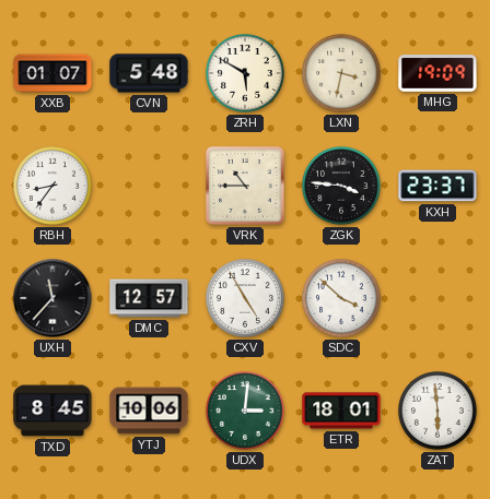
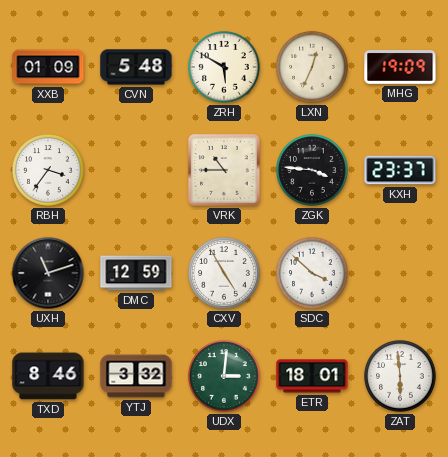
XXB: 01:07 -> 01:09 (48, 67)
LXN: 3:32 -> 12:34 (312, 67)
RBH: 8:36 -> 3:36 (48, 170)
UXH: 11:37 -> 11:12 (48, 273)
DMC: 12:57 -> 12:59 (136, 273)
TXD: 8:45 -> 8:46 (48, 376)
YTJ: 10:06 -> 3:32 (136, 376)
